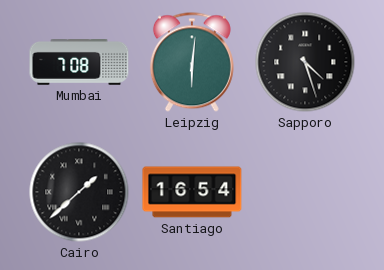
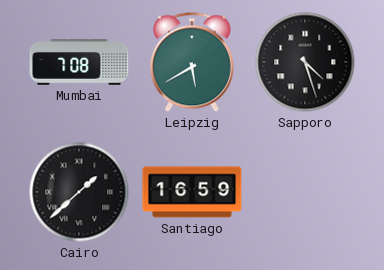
Leipzig: 6:01 -> 5:40 (192, 62)
Santiago: 16:54 -> 16:59 (192, 192)
